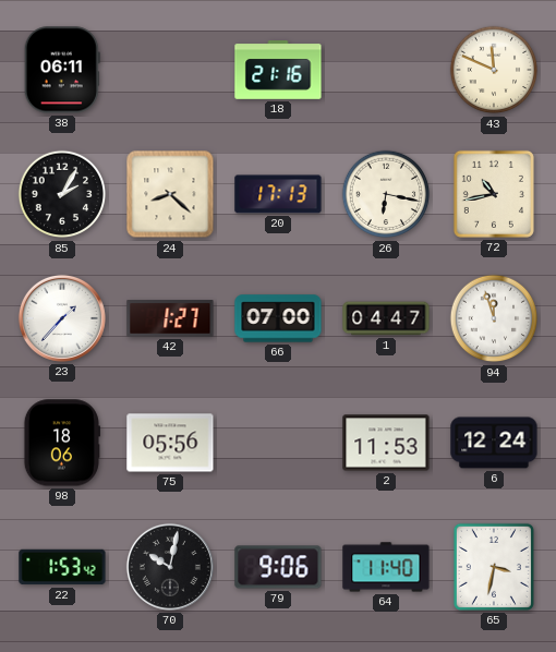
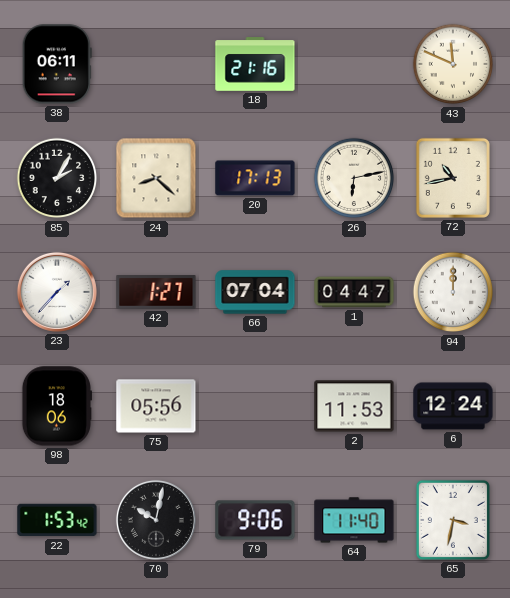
26: 6:17 -> 6:13 (354, 178)
66: 07:00 -> 07:04 (255, 292)
94: 11:57 -> 12:00 (453, 292)
